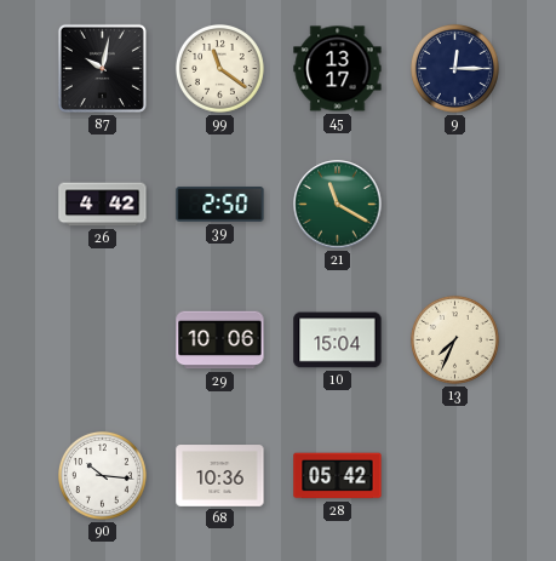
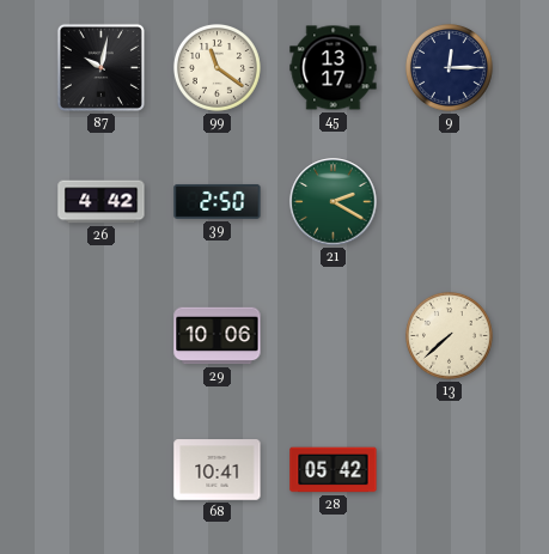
21: 11:20 -> 2:20 (334, 202)
10: 15:04 -> none (338, 340)
13: 7:34 -> 7:38 (449, 335)
90: 10:16 -> none (102, 475)
68: 10:36 -> 10:41 (218, 470)
